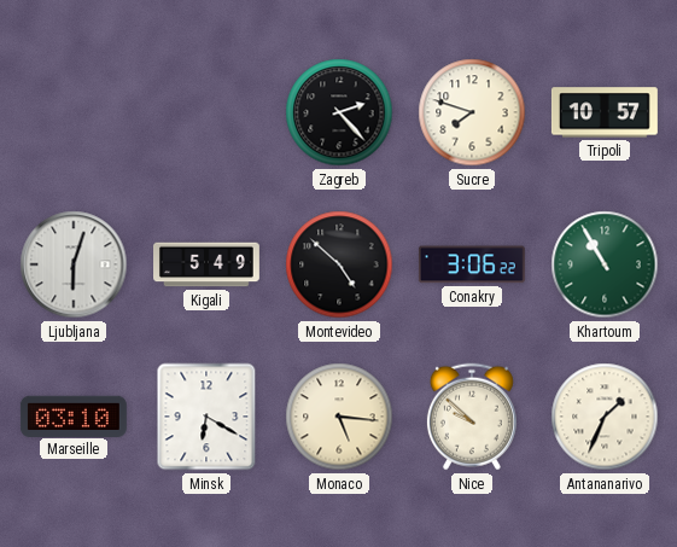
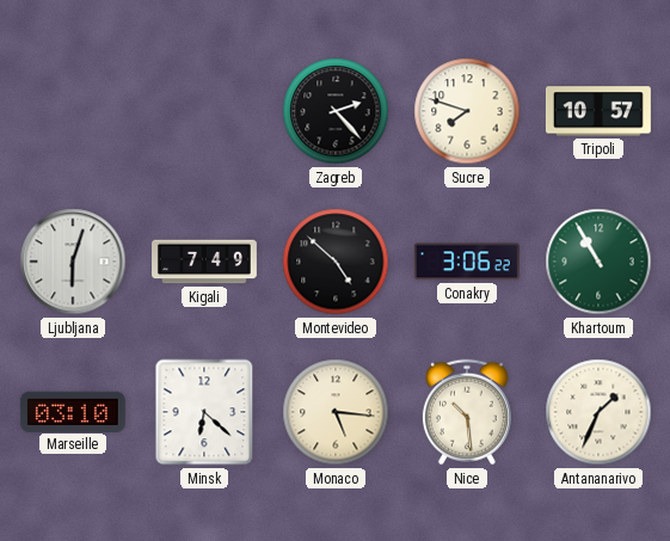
Kigali: 5:49 -> 7:49 (205, 262)
Minsk: 6:20 -> 6:22 (204, 412)
Nice: 9:52 -> 10:29 (467, 412)
